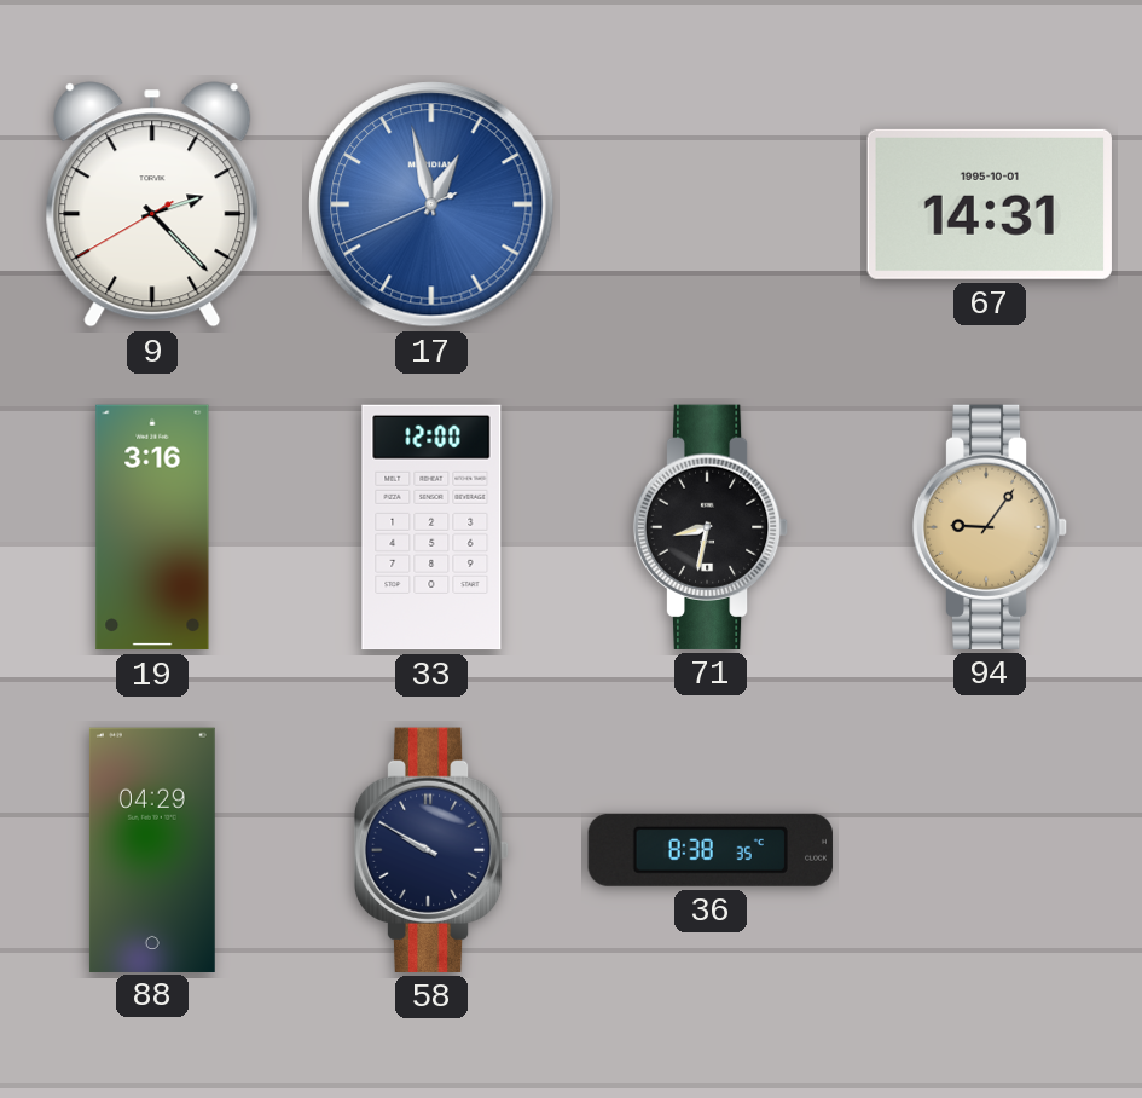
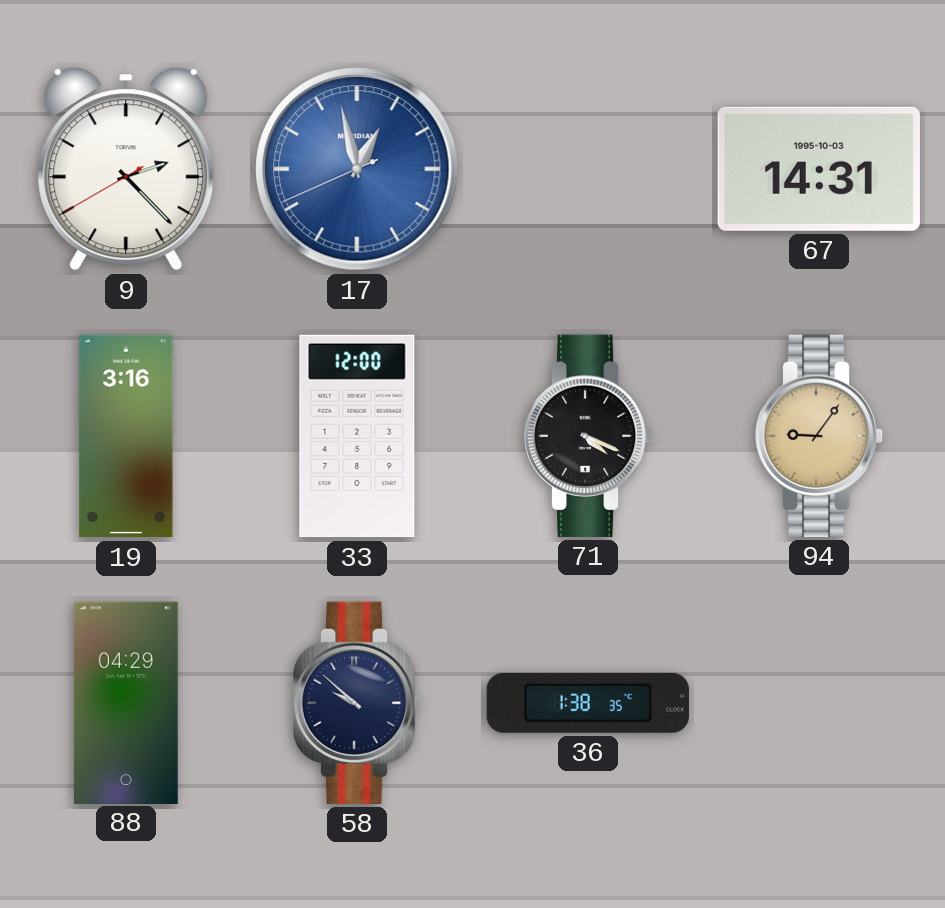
67 date: 1995-10-01 -> 1995-10-03 (819, 169)
71: 8:32 -> 4:19 (588, 436)
58: 9:50 -> 9:52 (357, 703)
36: 8:38 -> 1:38 (588, 703)
